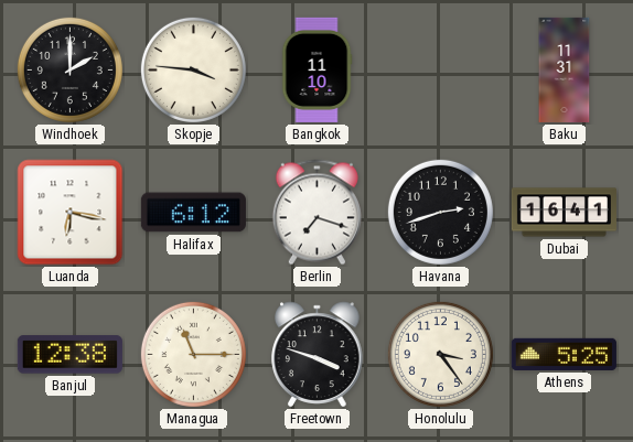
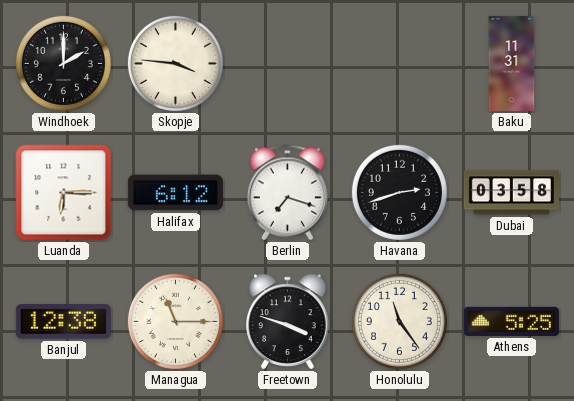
Bangkok: 11:10 -> none (316, 69)
Luanda: 6:17 -> 6:15 (64, 193)
Dubai: 16:41 -> 03:58 (511, 193)
Honolulu: 3:24 -> 11:24 (399, 321)
